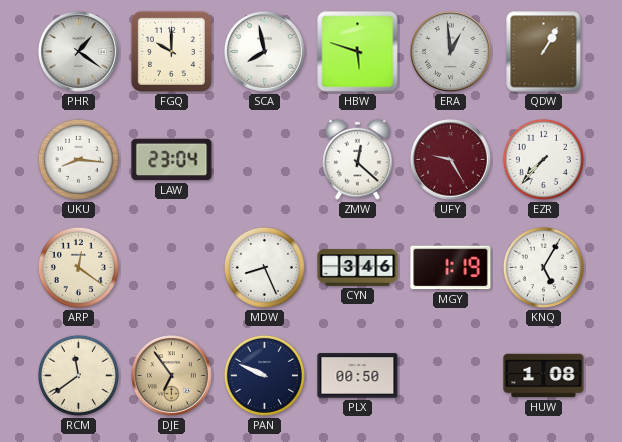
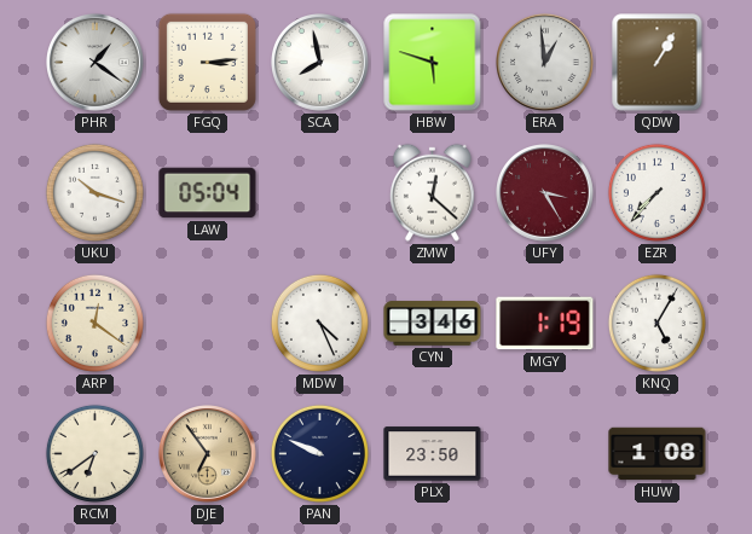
FGQ: 10:00 -> 3:14 (207, 62)
UKU: 8:16 -> 10:18 (94, 192)
LAW: 23:04 -> 05:04 (208, 193)
UFY: 9:25 -> 3:25 (545, 193)
MDW: 8:26 -> 4:26 (319, 323)
RCM: 11:39 -> 6:39 (94, 453)
PLX: 00:50 -> 23:50 (433, 454)
